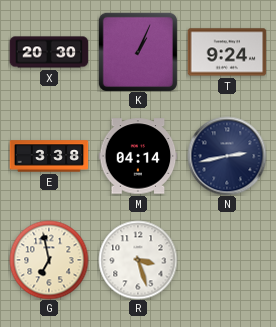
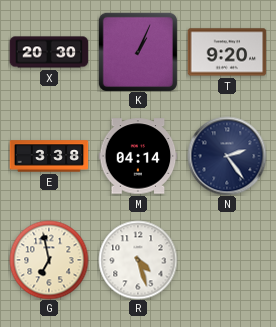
T: 9:24 -> 9:20 (227, 52)
N: 2:43 -> 2:24 (227, 156)
R: 3:27 -> 4:27 (138, 260)
